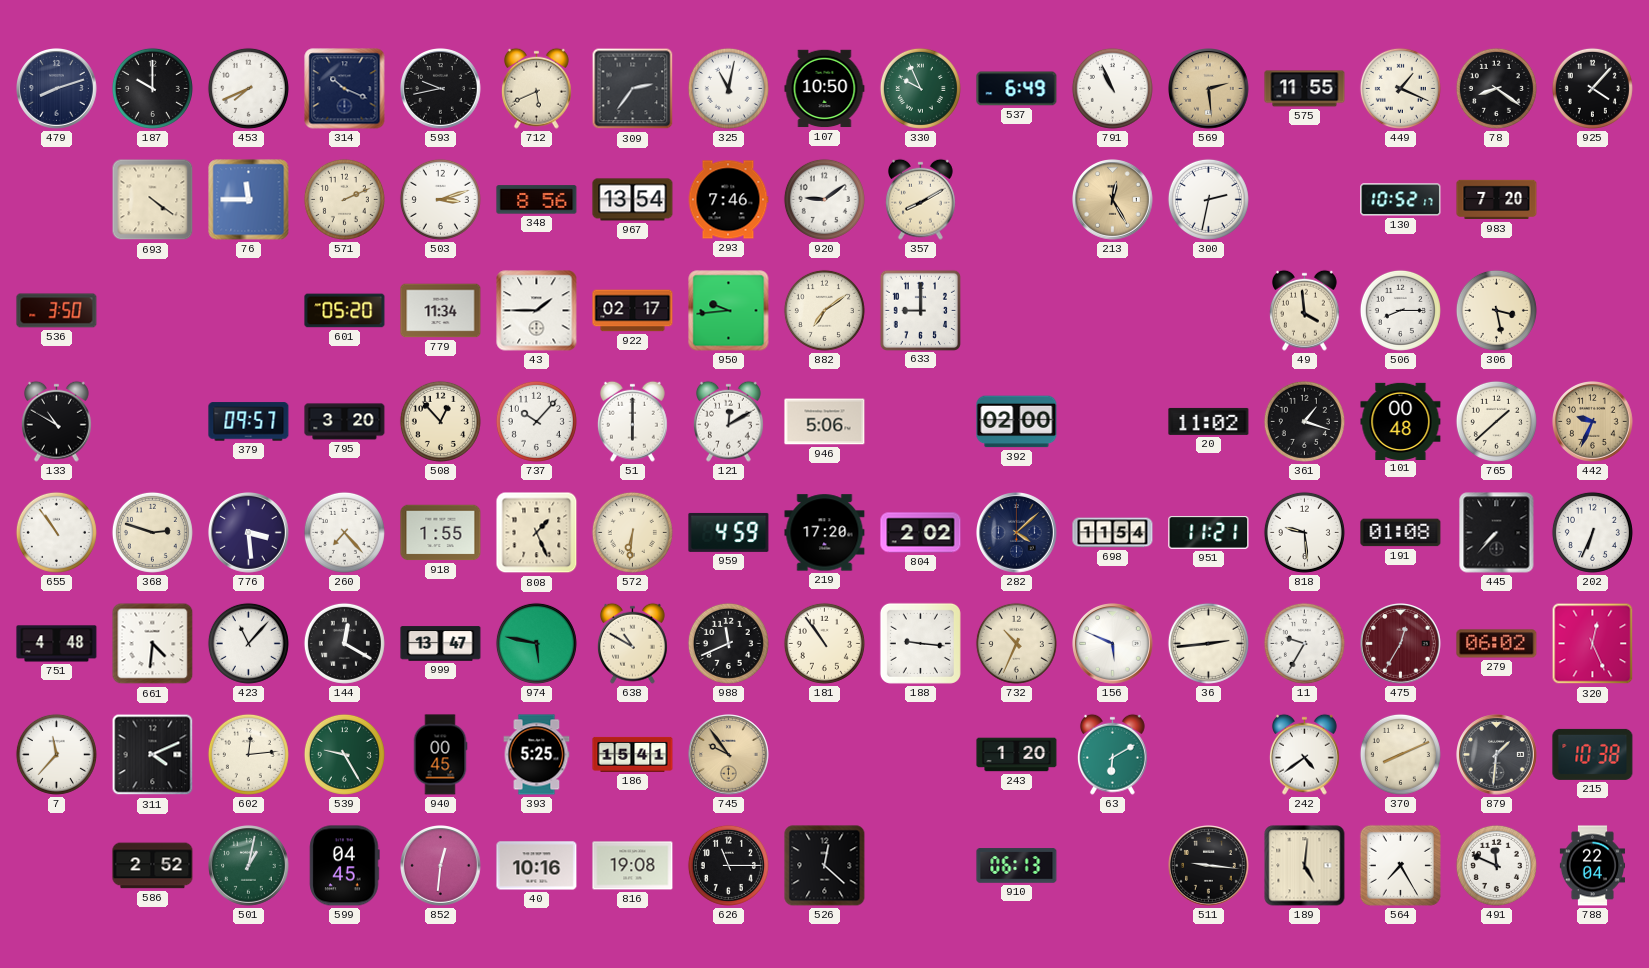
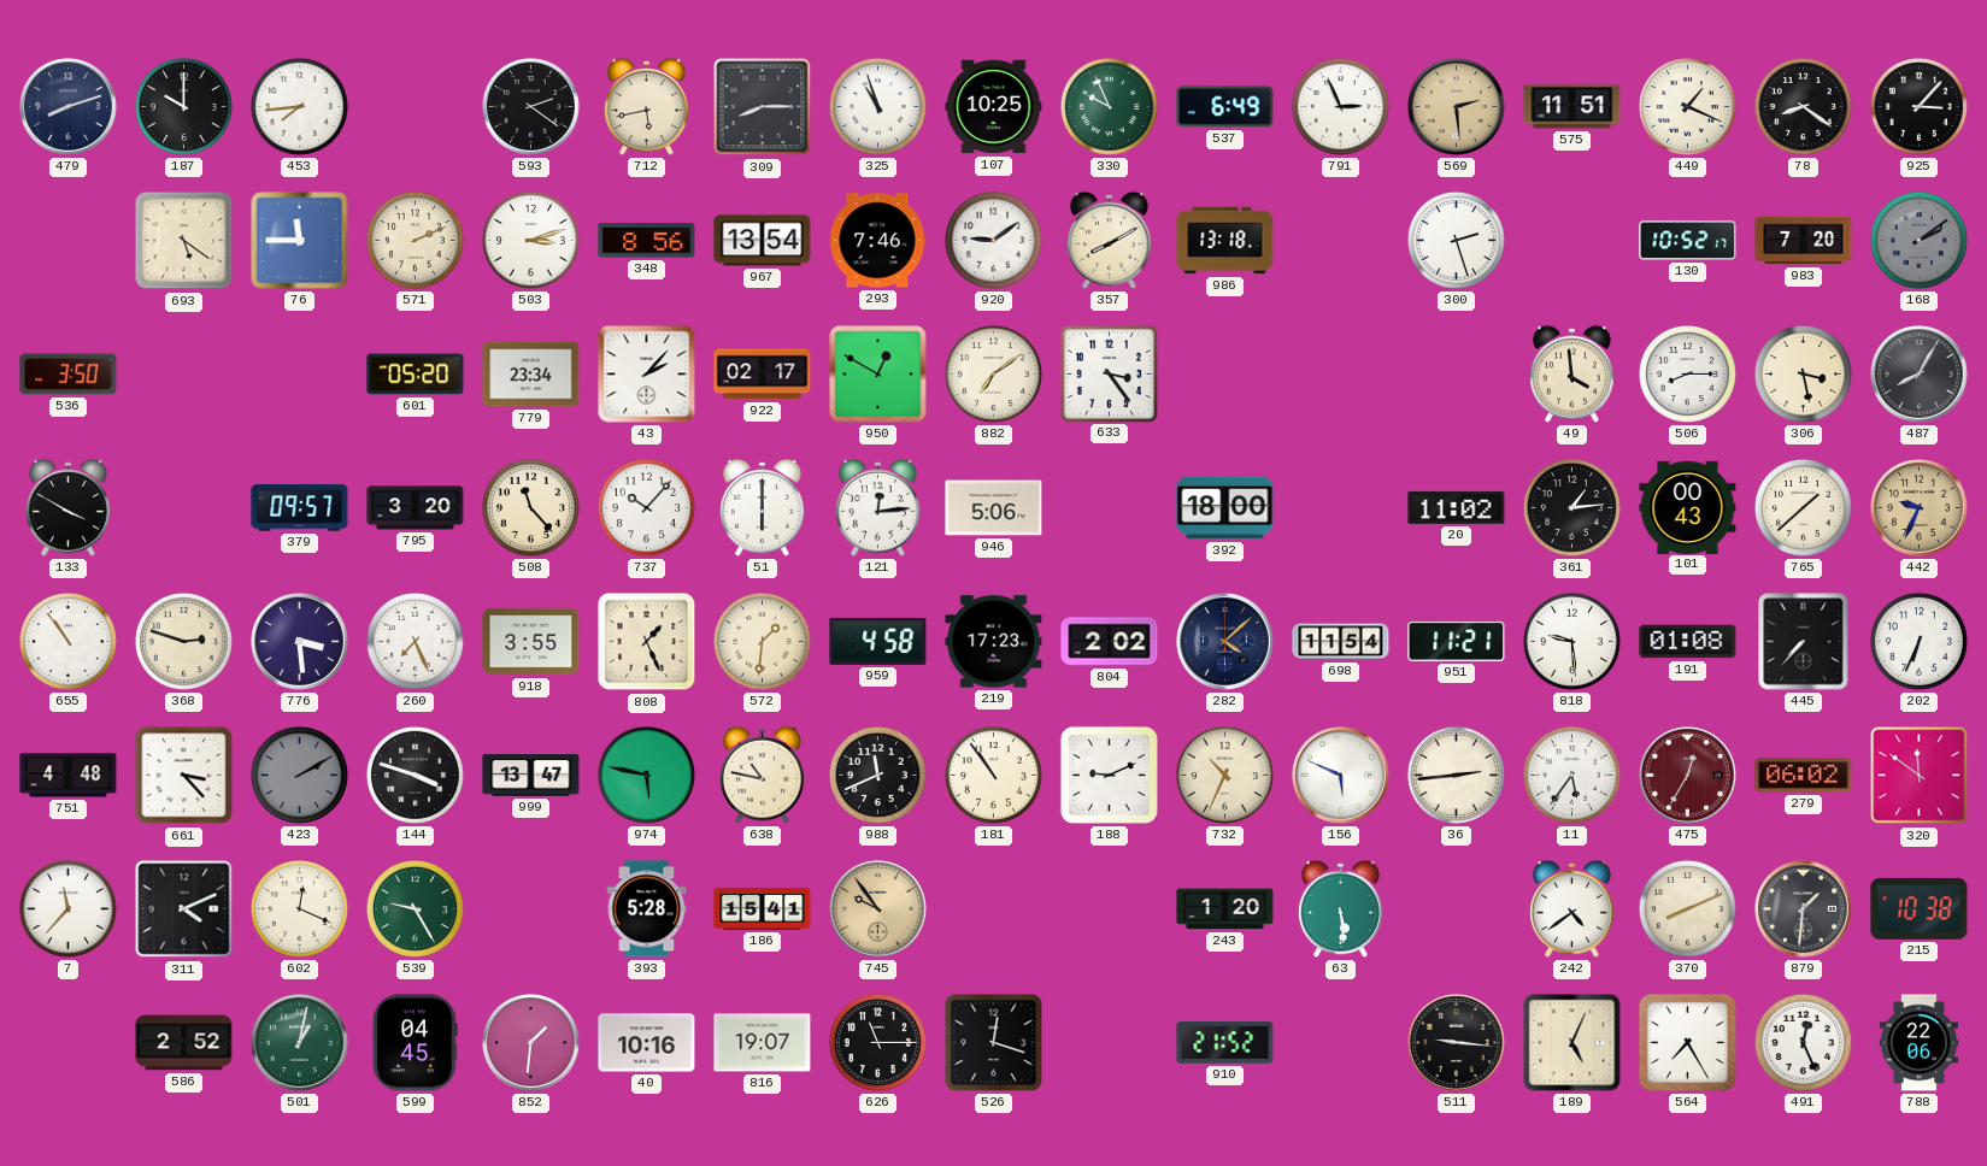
453: 7:41 -> 7:44 (299, 106)
314: 10:19 -> none (345, 89)
593: 9:43 -> 2:21 (531, 107)
712: 5:41 -> 5:43 (646, 106)
309: 2:36 -> 8:15 (763, 107)
325: 11:02 -> 10:57 (877, 106)
107: 10:50 -> 10:25 (994, 107)
791: 10:56 -> 2:56 (1340, 106)
575: 11:55 -> 11:51 (1572, 107)
925: 4:07 -> 3:07 (1918, 106)
693: 4:21 -> 5:21 (184, 241)
986: none -> 13:18 (1225, 241)
213: 12:25 -> none (1113, 200)
300: 2:32 -> 2:27 (1456, 240)
168: none -> 2:09 (1918, 240)
779: 11:34 -> 23:34 (531, 375)
43: 1:45 -> 2:07 (647, 375)
950: 9:44 -> 12:50 (878, 375)
633: 9:00 -> 3:24 (1109, 373)
487: none -> 8:05 (1920, 375)
133: 10:50 -> 3:50 (67, 507)
508: 12:53 -> 11:23 (530, 507)
121: 12:10 -> 12:14 (877, 507)
392: 02:00 -> 18:00 (1225, 508)
361: 1:18 -> 1:14 (1571, 507)
101: 00:48 -> 00:43 (1688, 507)
260: 7:23 -> 7:26 (415, 641)
918: 1:55 -> 3:55 (531, 642)
572: 6:31 -> 1:31 (762, 641)
959: 4:59 -> 4:58 (878, 641)
219: 17:20 -> 17:23 (994, 642)
661: 4:31 -> 3:23 (184, 776)
423: 11:07 -> 2:10 (299, 775)
423 dial: white -> grey (299, 775)
144: 12:20 -> 3:48 (415, 775)
638: 10:50 -> 10:47 (762, 775)
188: 9:16 -> 9:11 (1109, 775)
11: 9:35 -> 5:36 (1571, 775)
320: 12:26 -> 11:51 (1920, 776)
602: 12:14 -> 12:19 (299, 908)
940: 00:45 -> none (440, 755)
393: 5:25 -> 5:28 (647, 909)
63: 6:10 -> 5:29 (1340, 908)
852: 12:31 -> 1:31 (531, 1043)
816: 19:08 -> 19:07 (763, 1043)
526: 12:22 -> 12:18 (994, 1043)
910: 06:13 -> 21:52 (1225, 1043)
189: 5:01 -> 5:04 (1572, 1043)
491: 11:49 -> 12:26 (1803, 1042)
788: 22:04 -> 22:06 (1918, 1043)
